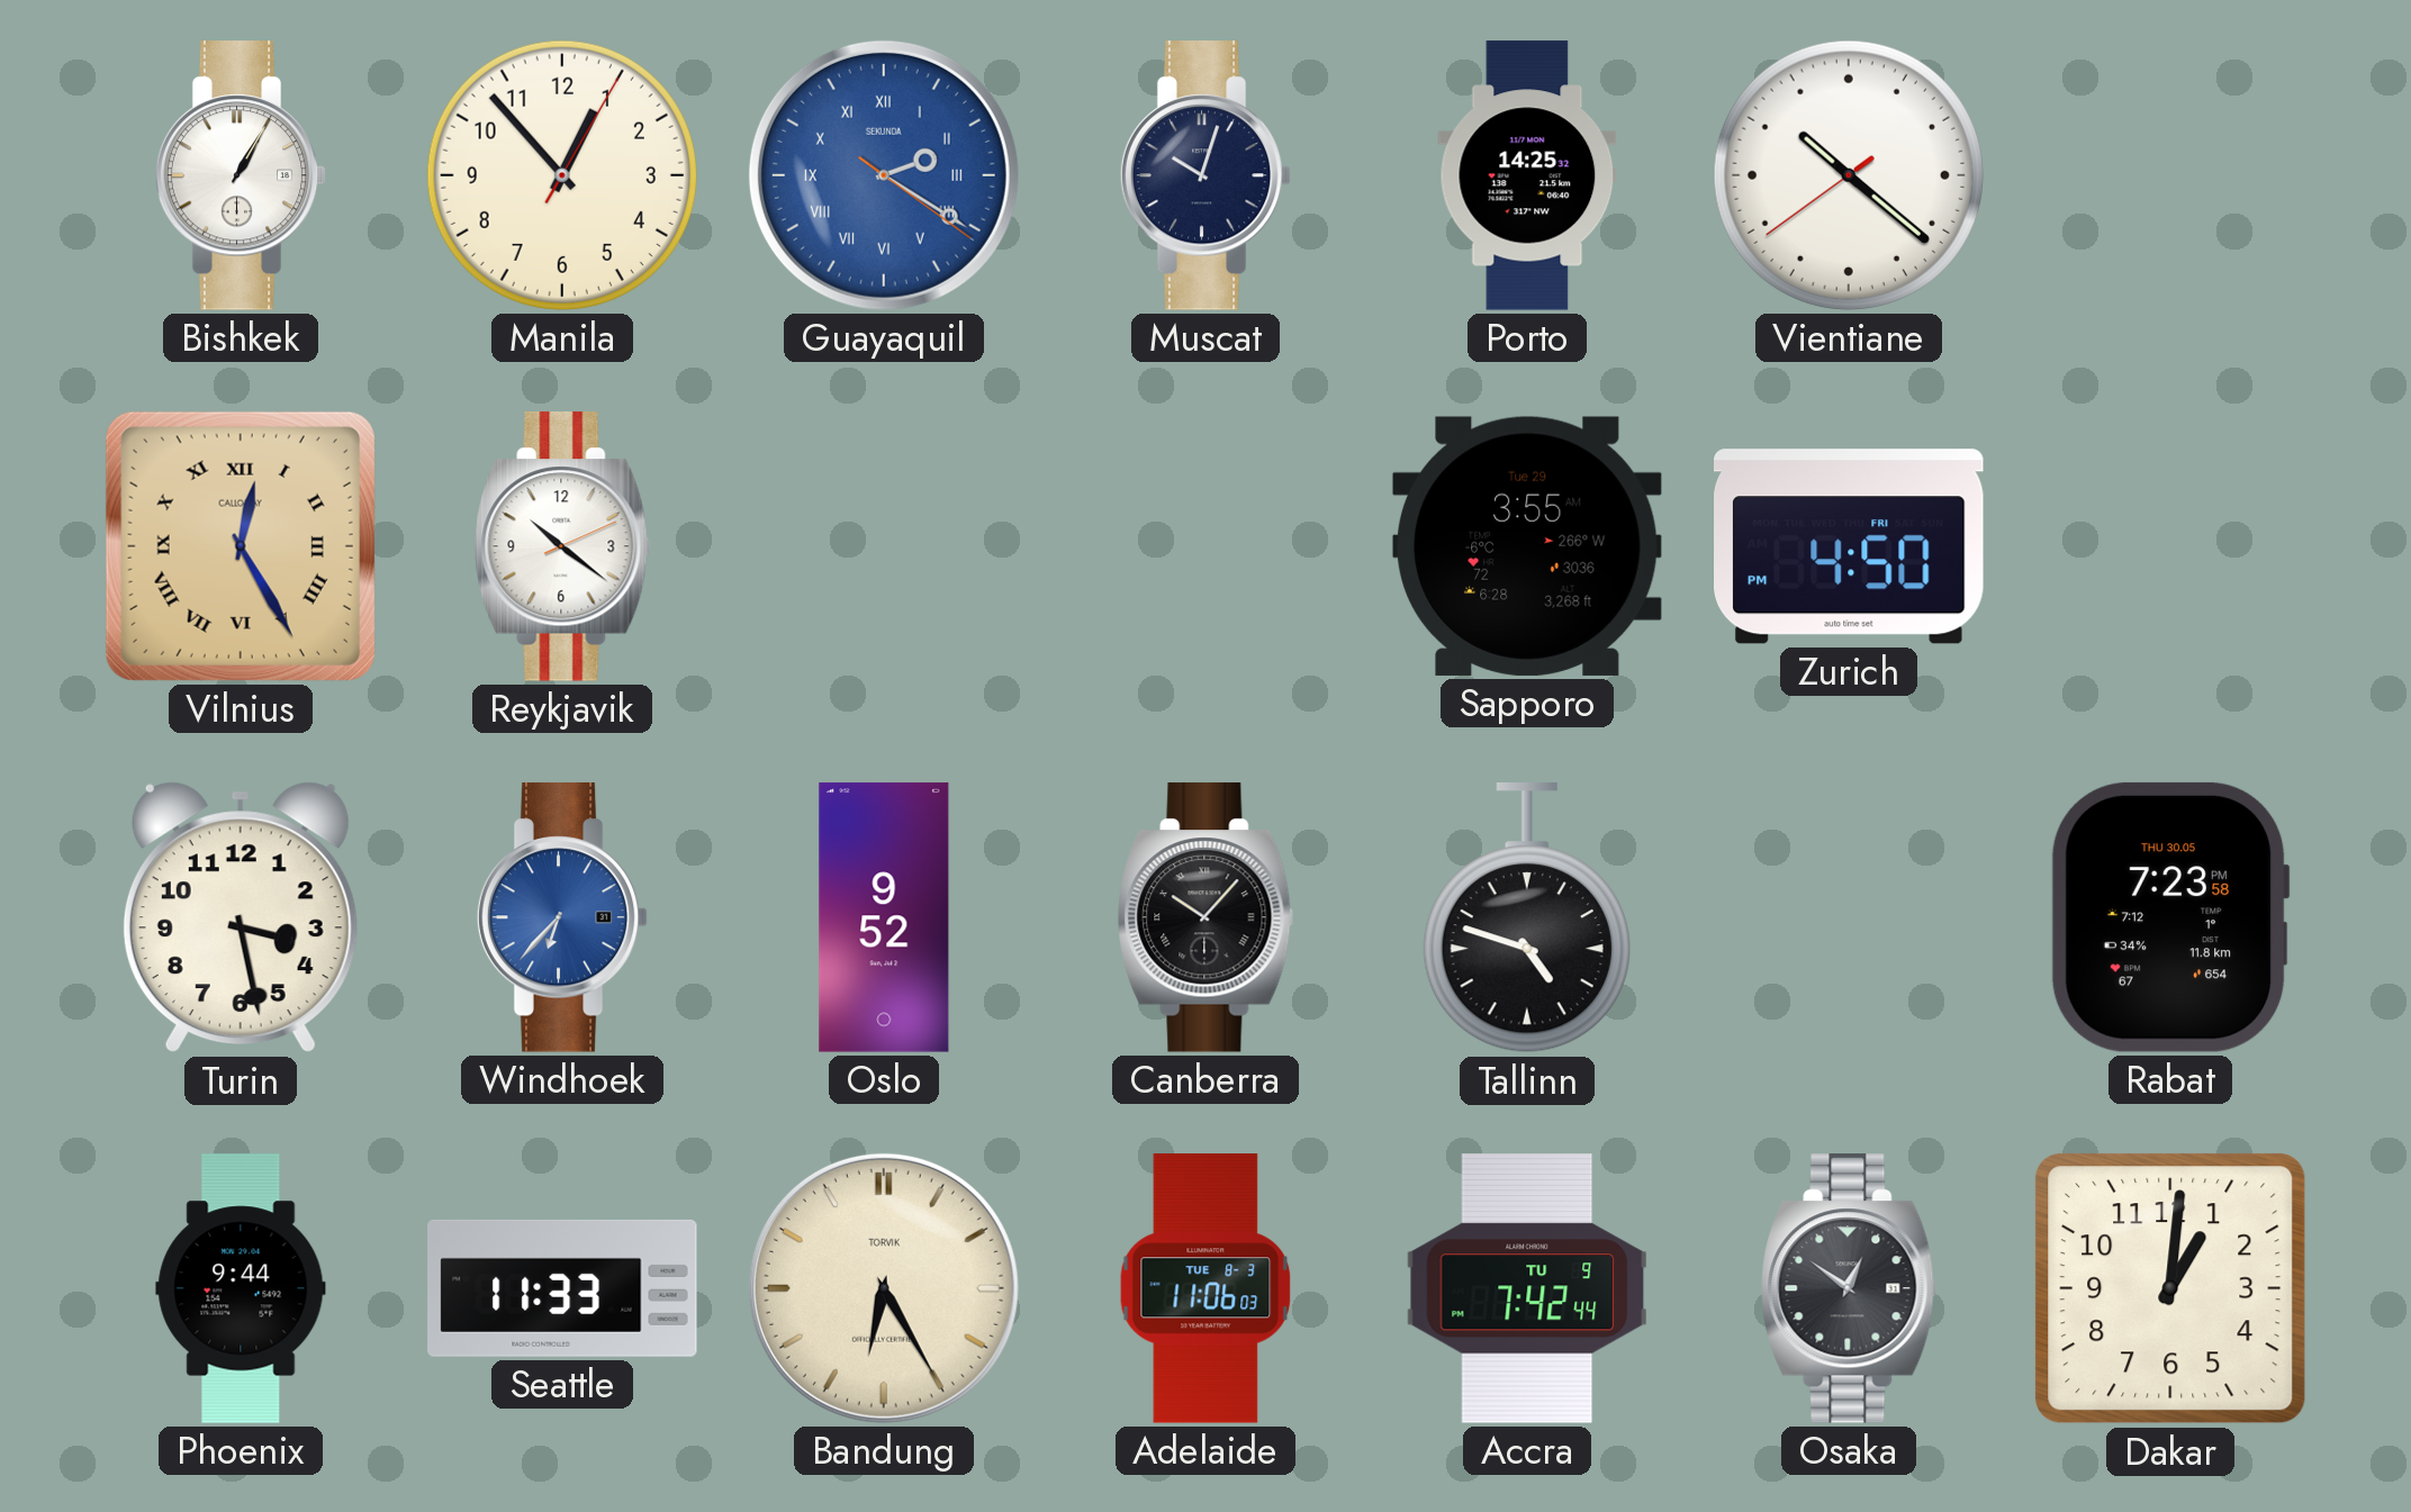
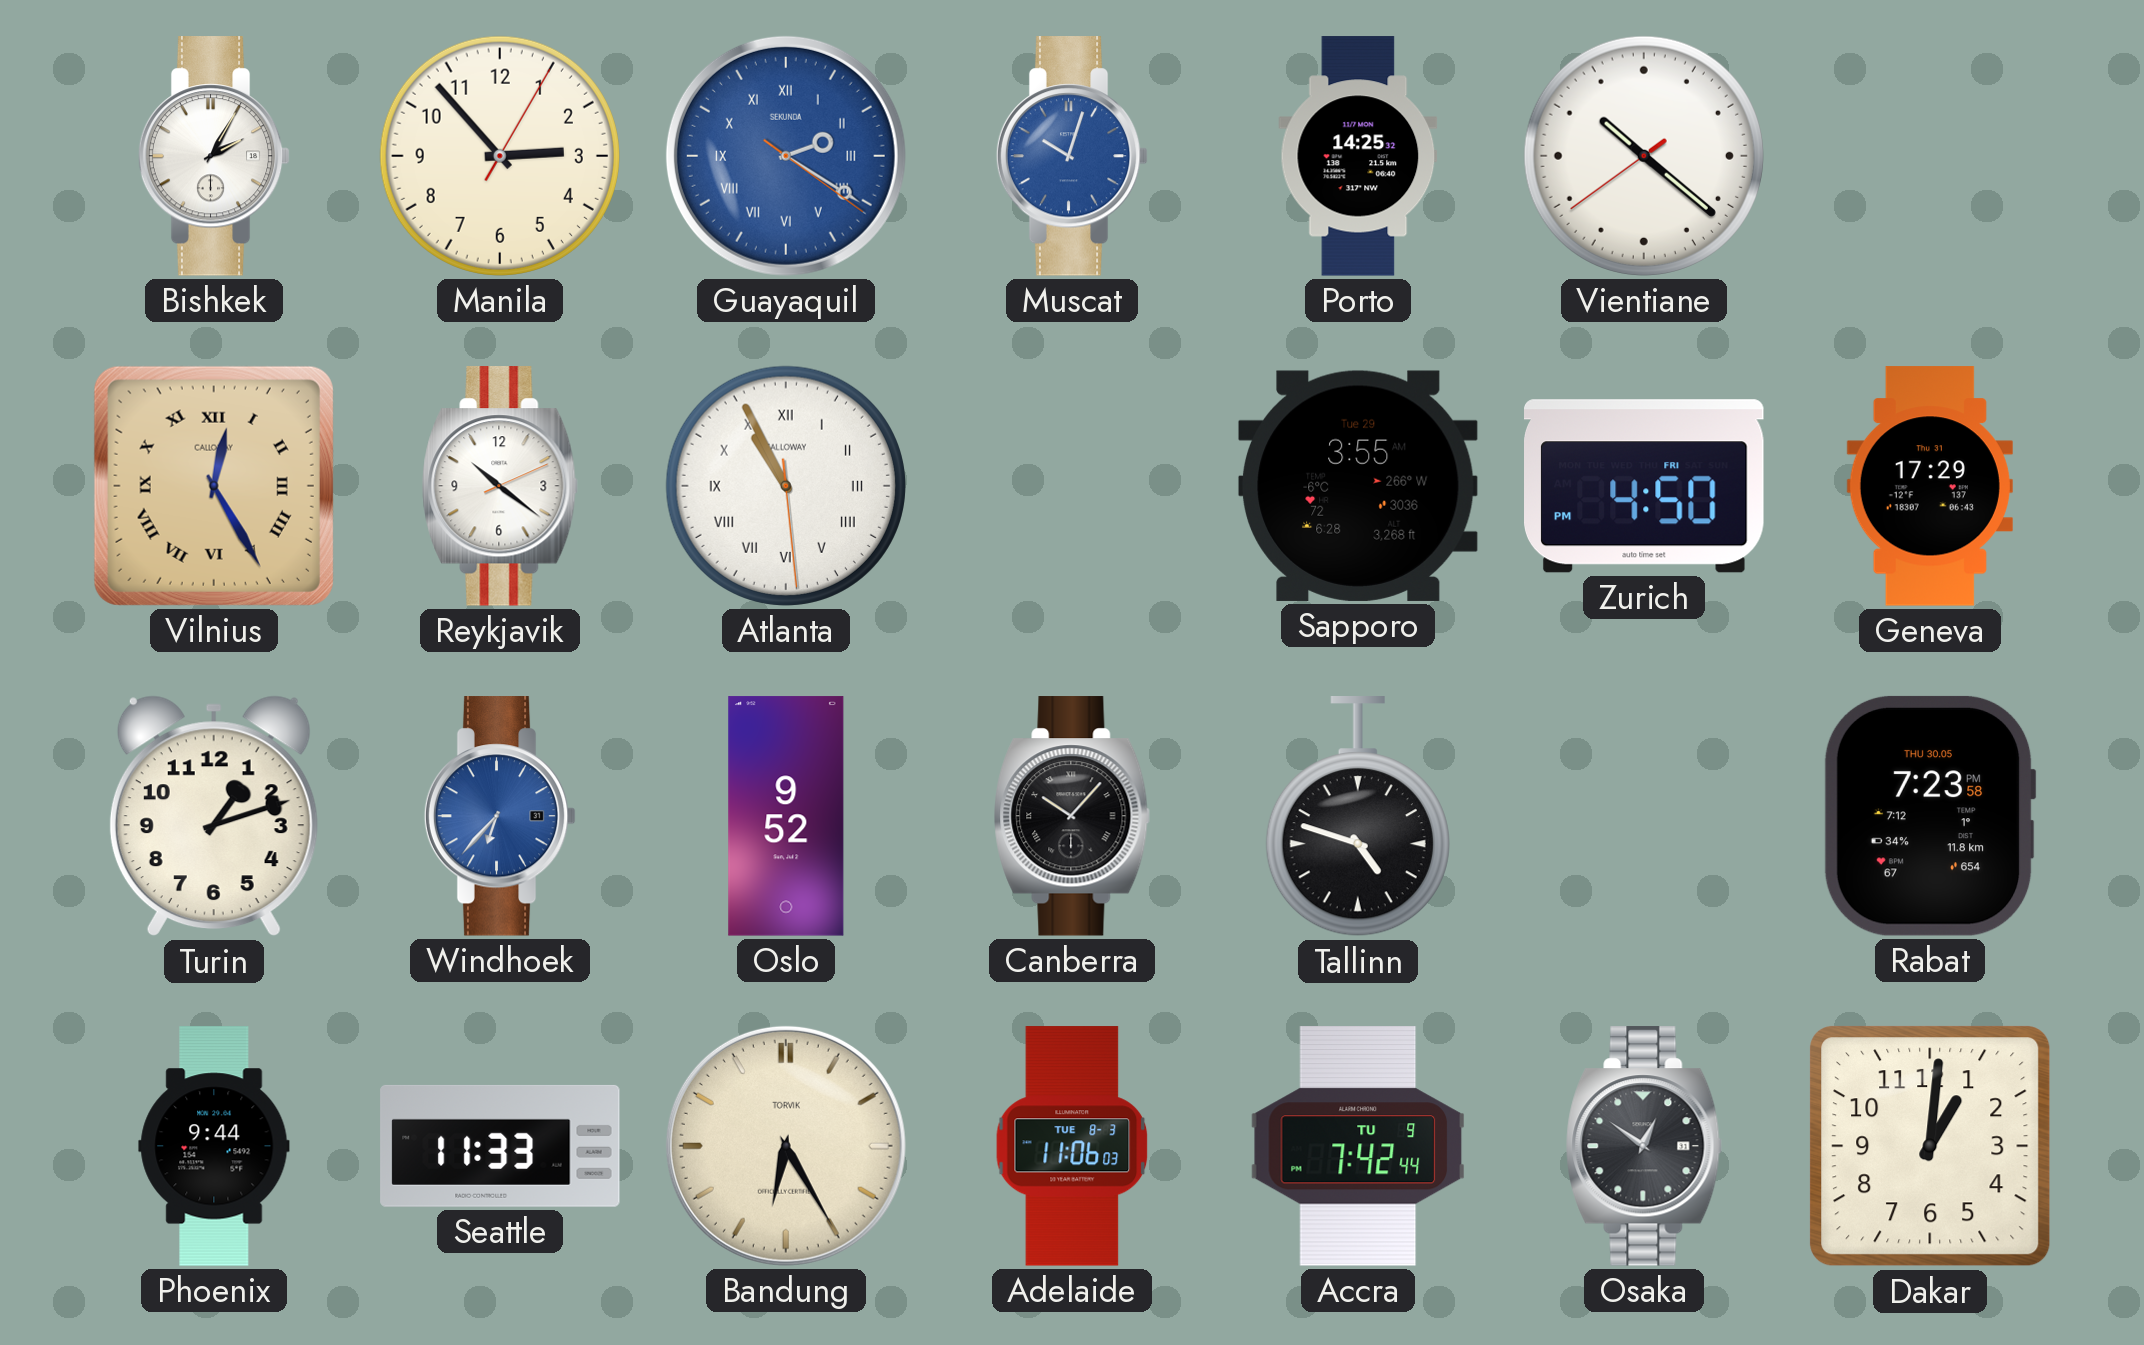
Bishkek: 1:05 -> 2:05 (214, 156)
Manila: 12:53 -> 2:53 (500, 156)
Muscat dial: navy -> blue (1072, 156)
Atlanta: none -> 10:55 (786, 486)
Geneva: none -> 17:29 (1930, 486)
Turin: 3:28 -> 1:12 (214, 816)
